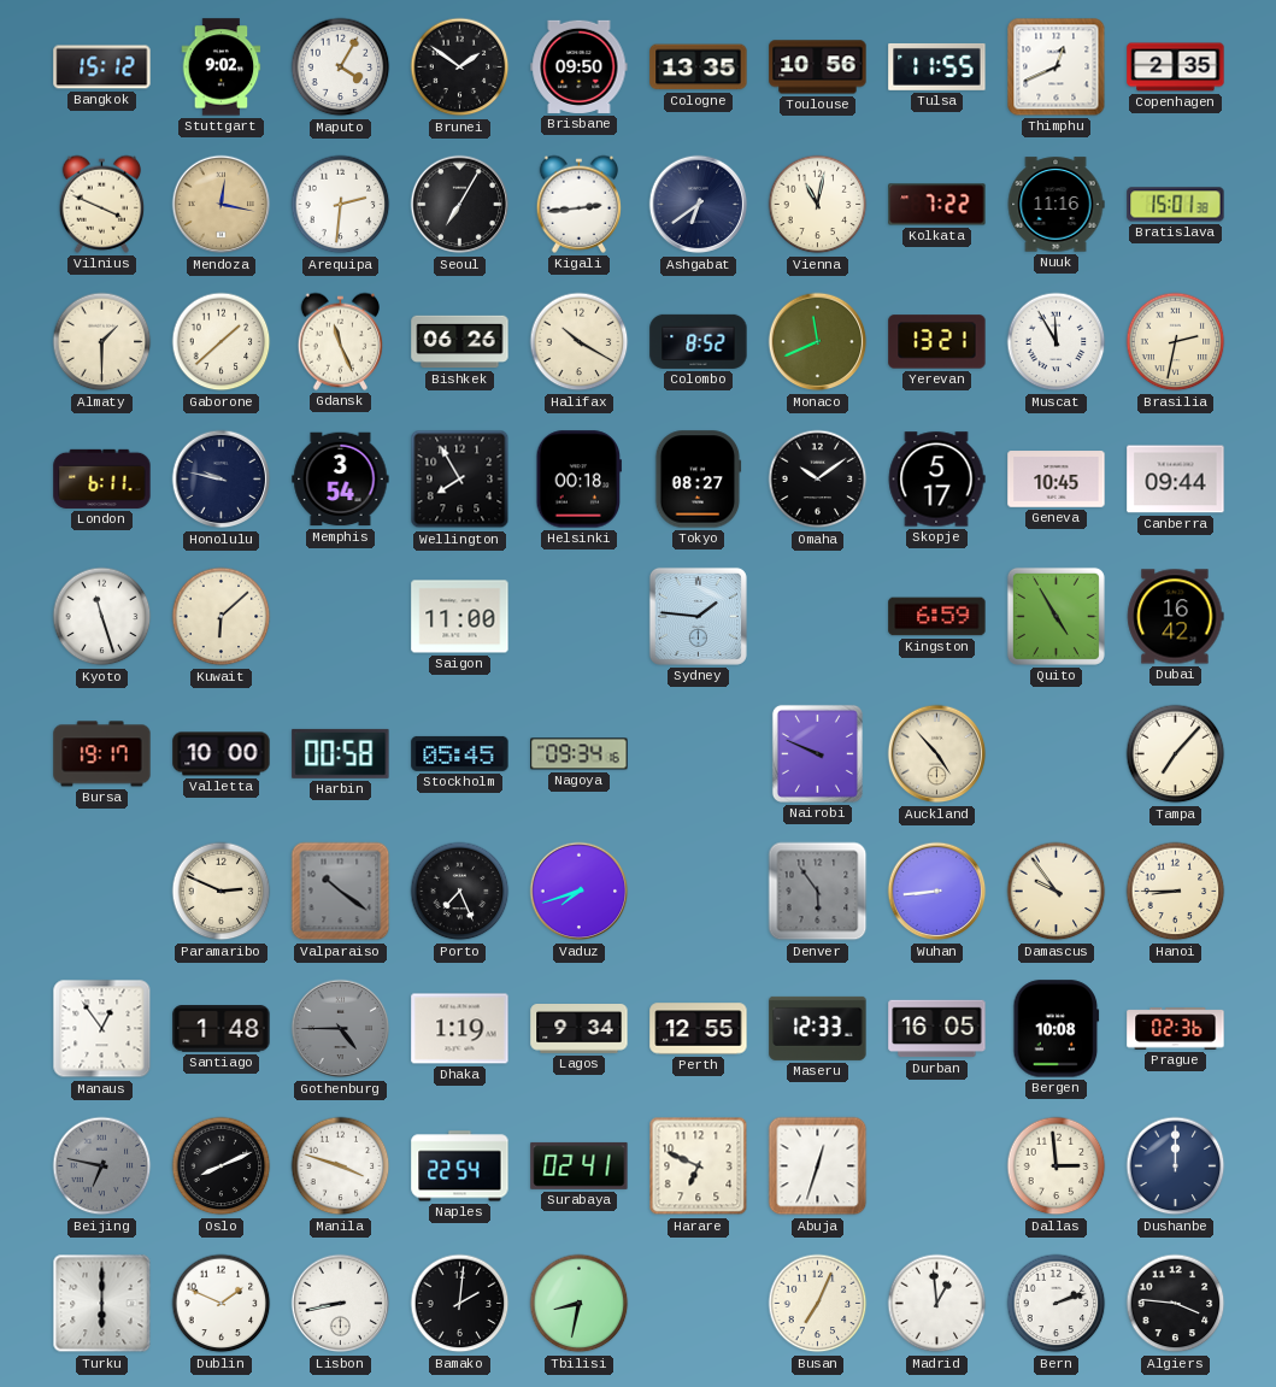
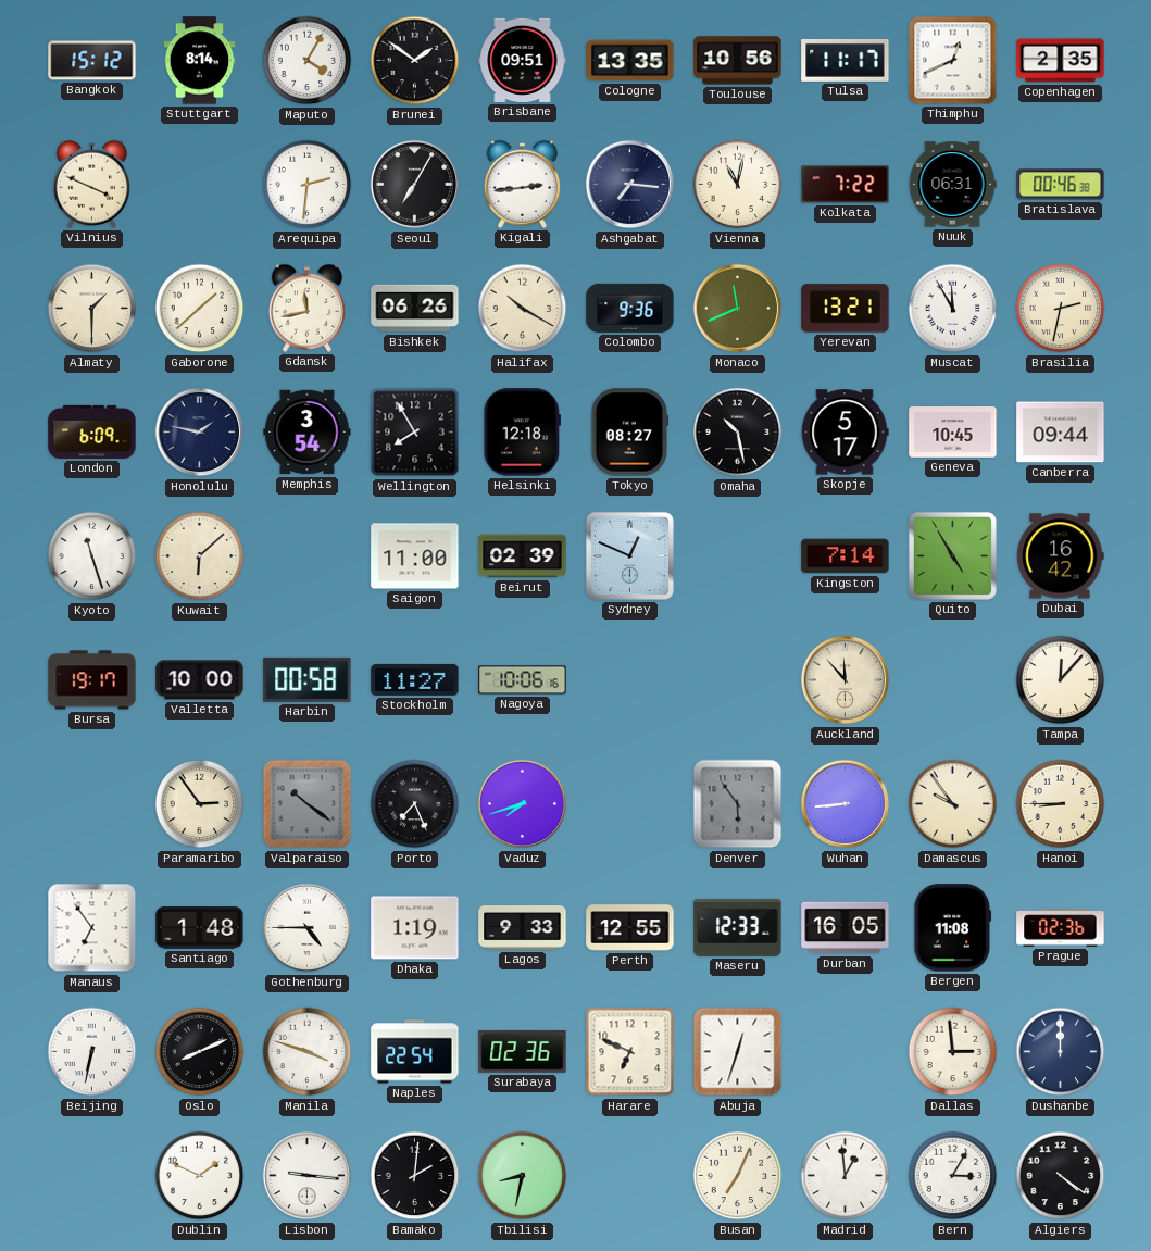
Stuttgart: 9:02 -> 8:14 (200, 61)
Brisbane: 09:50 -> 09:51 (523, 60)
Tulsa: 11:55 -> 11:17 (846, 60)
Mendoza: 12:17 -> none (222, 205)
Ashgabat: 6:39 -> 7:16 (630, 185)
Nuuk: 11:16 -> 06:31 (952, 185)
Bratislava: 15:01 -> 00:46 (1061, 185)
Gdansk: 11:26 -> 11:43 (308, 308)
Colombo: 8:52 -> 9:36 (630, 308)
London: 6:11 -> 6:09 (92, 431)
Honolulu: 9:47 -> 1:47 (200, 433)
Helsinki: 00:18 -> 12:18 (522, 433)
Omaha: 10:09 -> 10:28 (738, 433)
Beirut: none -> 02:39 (523, 556)
Sydney: 1:46 -> 12:49 (629, 555)
Kingston: 6:59 -> 7:14 (846, 556)
Stockholm: 05:45 -> 11:27 (415, 679)
Nagoya: 09:34 -> 10:06 (523, 680)
Nairobi: 9:49 -> none (817, 753)
Auckland: 4:53 -> 11:53 (846, 680)
Tampa: 7:07 -> 12:07 (1061, 680)
Paramaribo: 2:49 -> 2:54 (200, 804)
Manaus: 12:54 -> 6:54 (92, 928)
Gothenburg dial: grey -> white (308, 928)
Lagos: 9:34 -> 9:33 (523, 928)
Bergen: 10:08 -> 11:08 (953, 928)
Beijing: 6:47 -> 6:32 (92, 1052)
Beijing dial: grey -> white (92, 1052)
Surabaya: 02:41 -> 02:36 (523, 1051)
Turku: 6:00 -> none (102, 1304)
Lisbon: 8:43 -> 9:16 (308, 1176)
Bern: 2:12 -> 3:05 (953, 1176)
Algiers: 3:46 -> 4:21 (1061, 1176)
